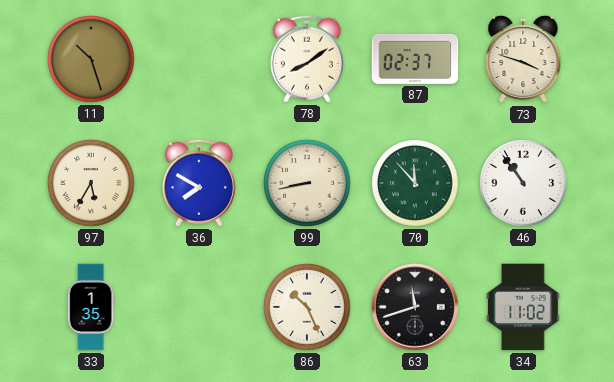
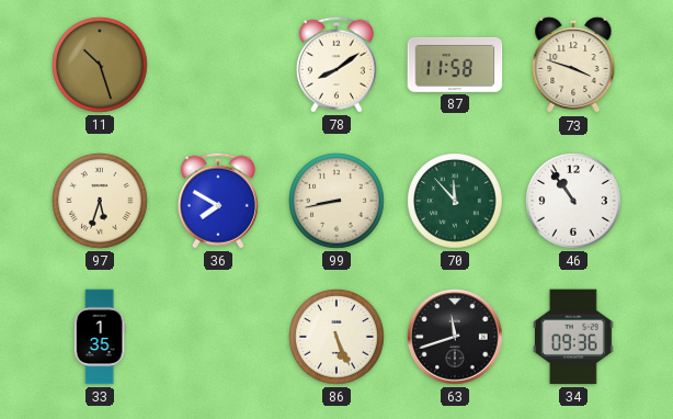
87: 02:37 -> 11:58 (455, 65)
97: 5:35 -> 5:33 (100, 201)
86: 10:26 -> 5:26 (336, 337)
34: 11:02 -> 09:36 (573, 337)
